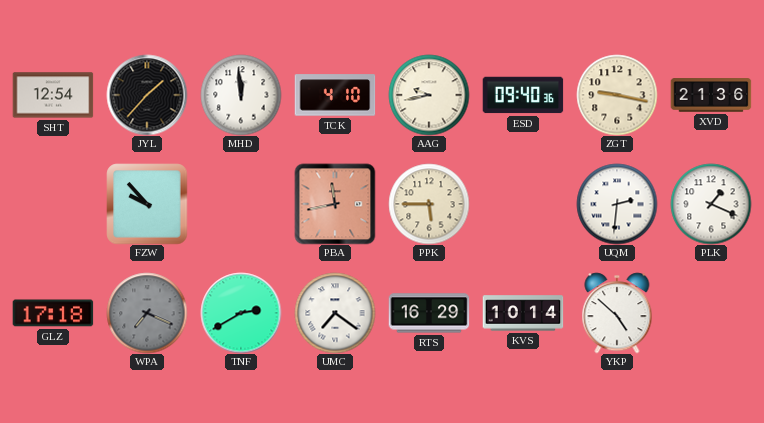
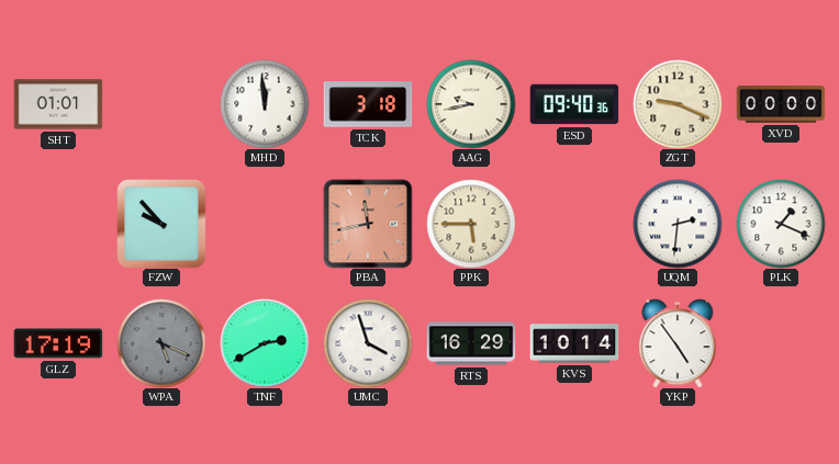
SHT: 12:54 -> 01:01 (58, 104)
JYL: 1:37 -> none (147, 95)
TCK: 4:10 -> 3:18 (368, 104)
ZGT: 9:17 -> 9:19 (678, 104)
XVD: 21:36 -> 00:00 (781, 104)
GLZ: 17:18 -> 17:19 (58, 343)
WPA: 7:19 -> 5:19 (161, 343)
UMC: 7:21 -> 3:57 (368, 343)
YKP: 4:52 -> 4:54 (678, 343)
